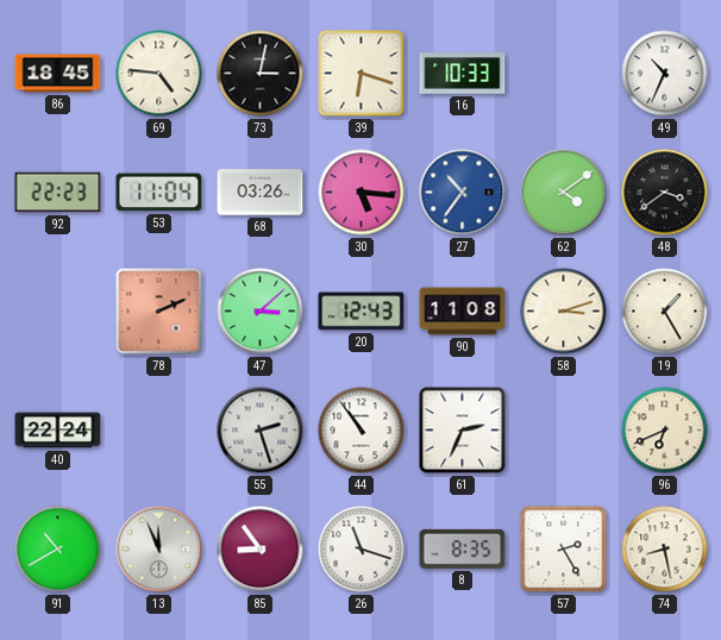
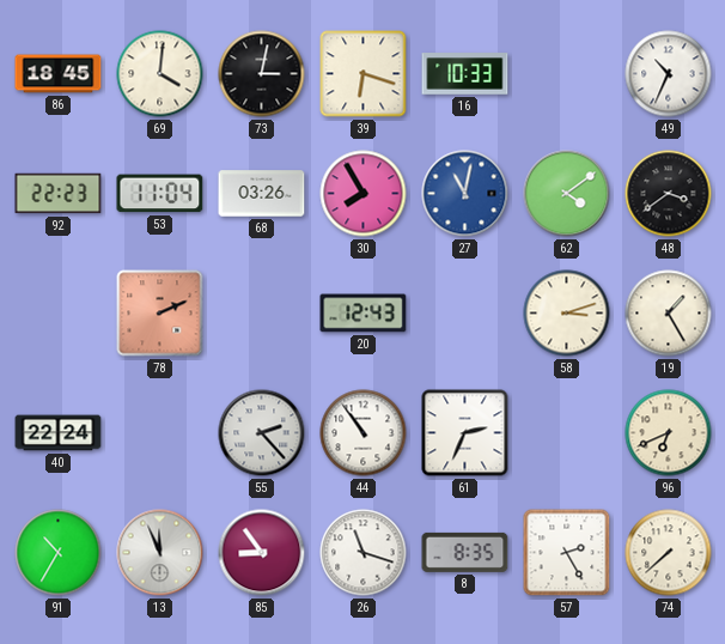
69: 4:46 -> 4:01 (160, 74)
30: 5:16 -> 7:55 (364, 194)
27: 10:36 -> 11:02 (465, 194)
47: 3:08 -> none (261, 312)
90: 11:08 -> none (463, 312)
55: 2:27 -> 2:23 (262, 433)
91: 10:40 -> 10:35 (59, 553)
74: 8:28 -> 7:38 (669, 553)
